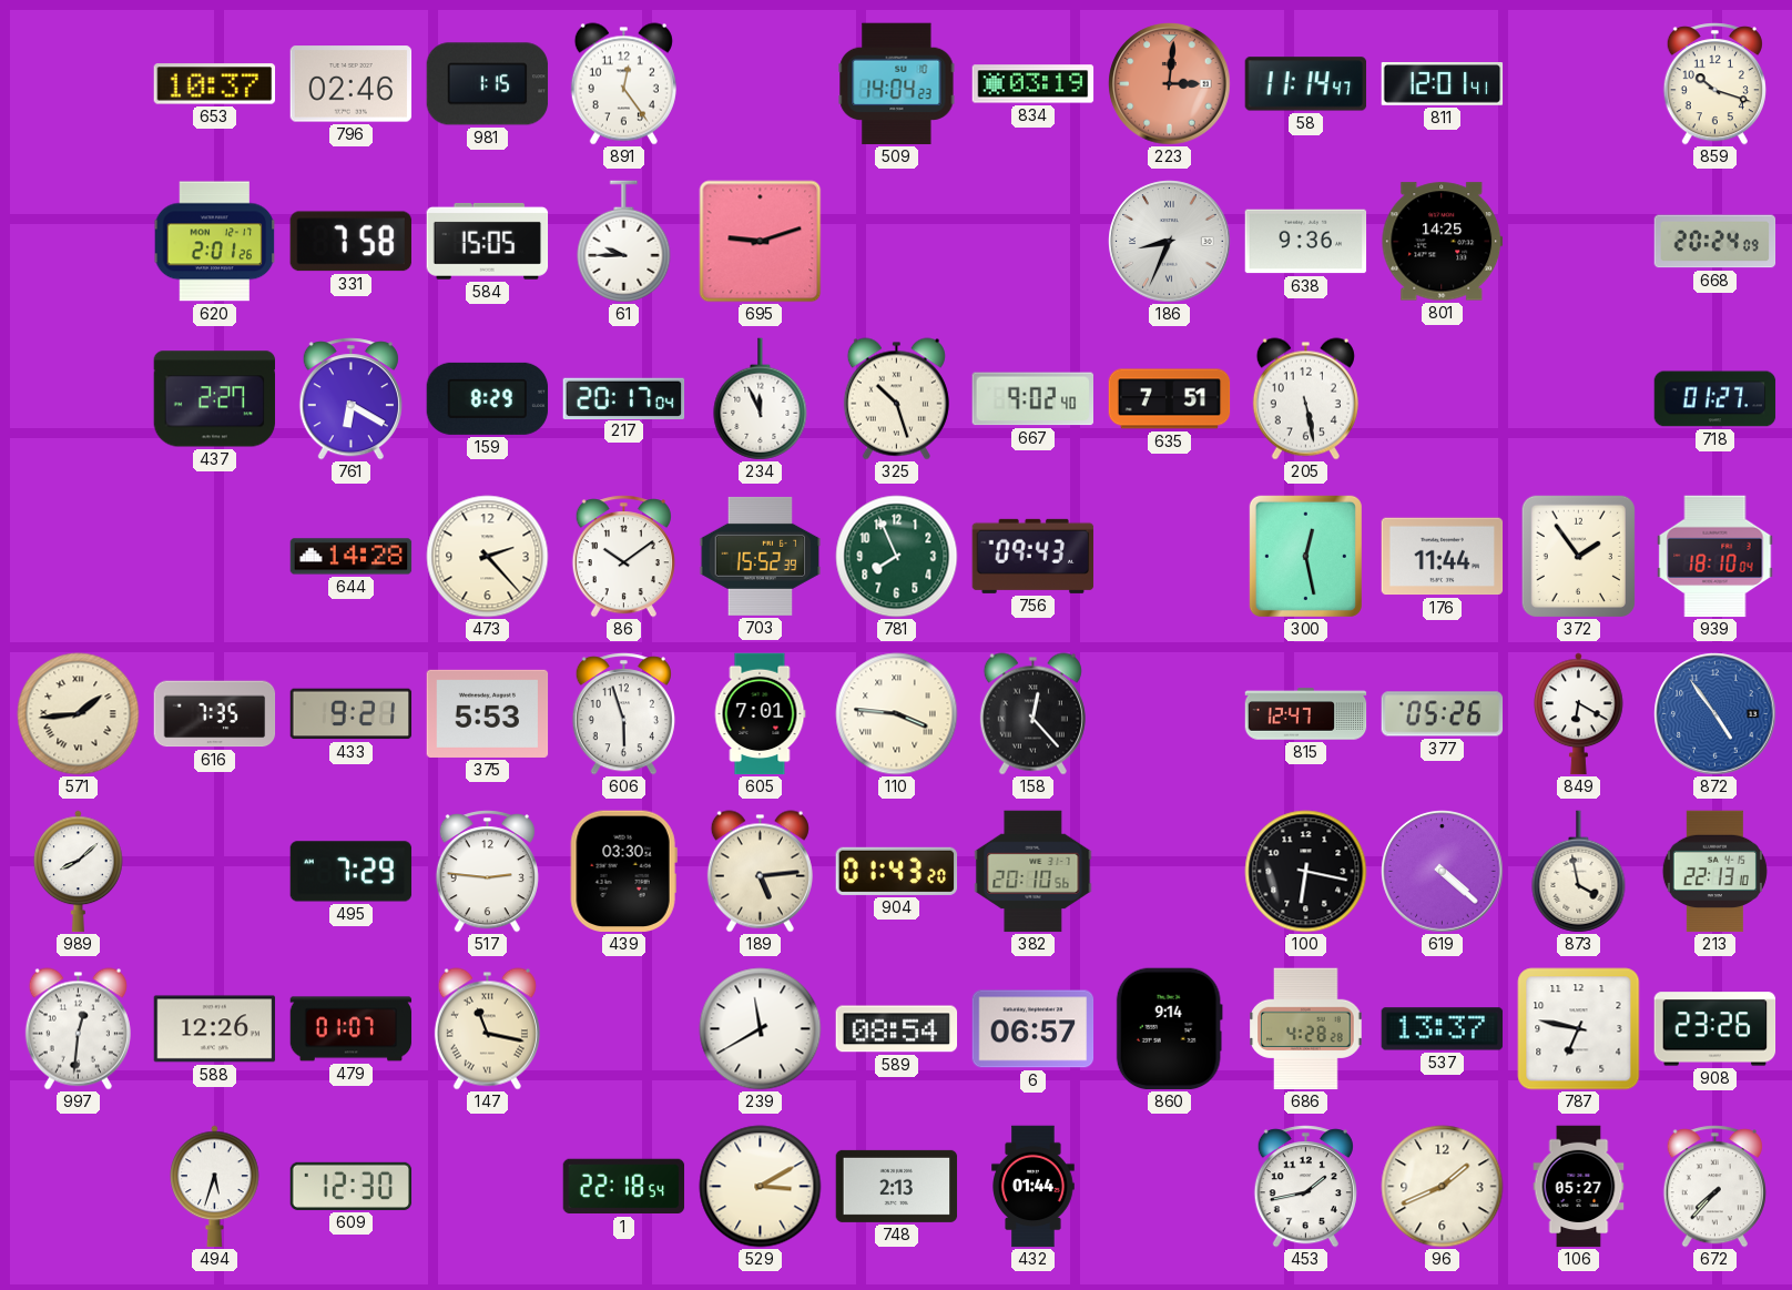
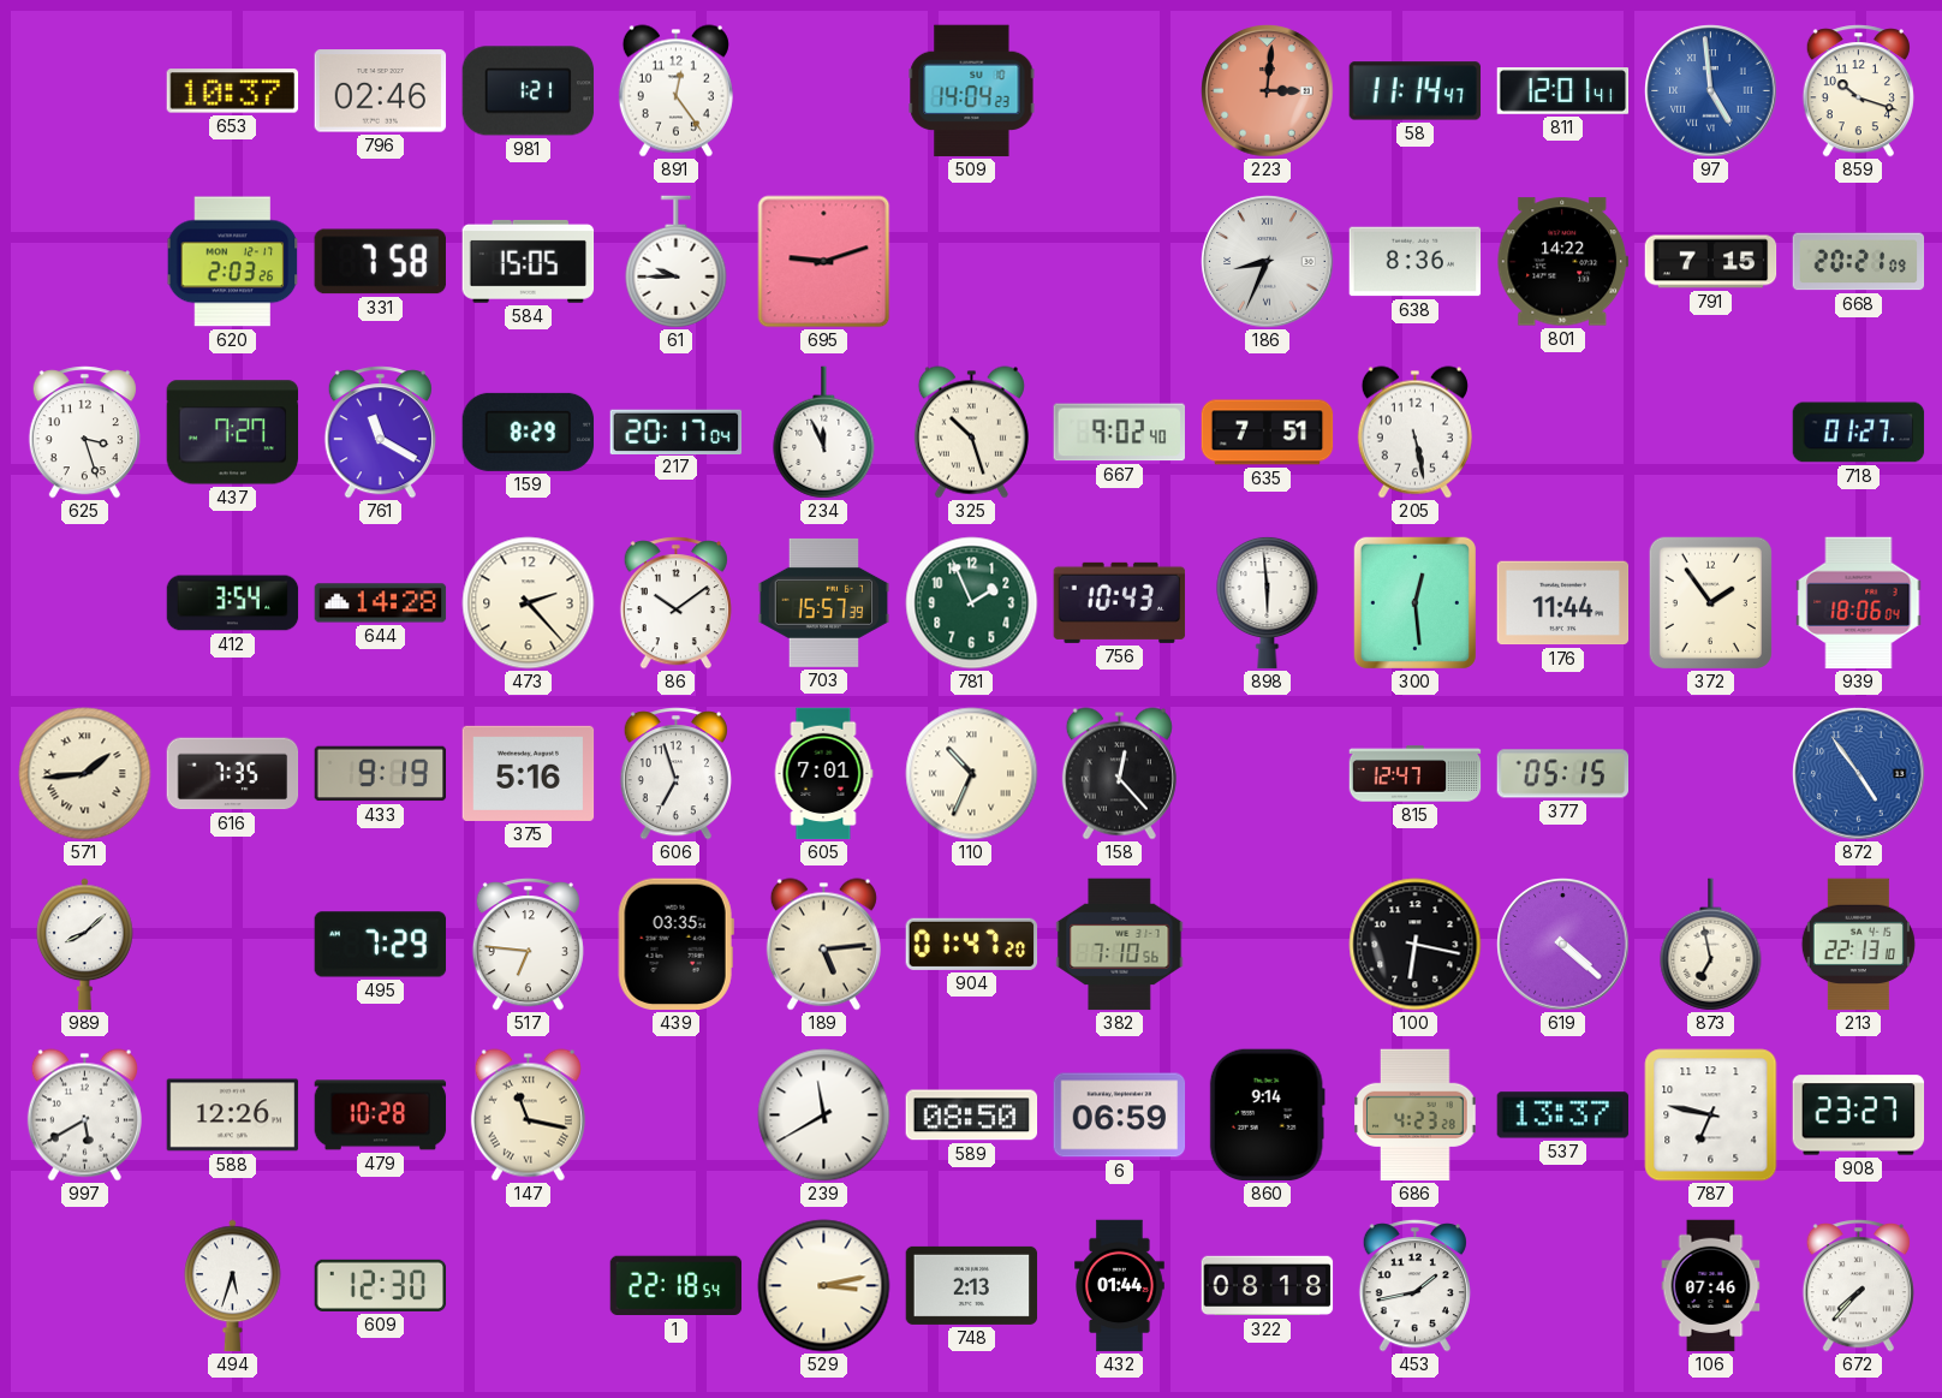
981: 1:15 -> 1:21 (529, 91)
834: 03:19 -> none (1034, 84)
97: none -> 4:59 (1711, 91)
620: 2:01 -> 2:03 (233, 262)
638: 9:36 -> 8:36 (1416, 262)
801: 14:25 -> 14:22 (1563, 262)
791: none -> 7:15 (1711, 262)
668: 20:24 -> 20:21 (1859, 262)
625: none -> 3:27 (84, 433)
437: 2:27 -> 7:27 (233, 433)
761: 6:20 -> 11:20 (380, 433)
412: none -> 3:54 (233, 603)
703: 15:52 -> 15:57 (824, 602)
781: 7:56 -> 1:56 (972, 603)
756: 09:43 -> 10:43 (1120, 602)
898: none -> 5:59 (1268, 602)
300: 12:28 -> 12:29 (1414, 602)
939: 18:10 -> 18:06 (1859, 603)
433: 9:21 -> 9:19 (381, 774)
375: 5:53 -> 5:16 (529, 773)
606: 5:57 -> 6:57 (675, 774)
110: 3:46 -> 10:34 (972, 774)
377: 05:26 -> 05:15 (1563, 774)
849: 6:20 -> none (1579, 714)
517: 2:46 -> 6:46 (528, 945)
439: 03:30 -> 03:35 (675, 945)
904: 01:43 -> 01:47 (972, 944)
382: 20:10 -> 7:10 (1120, 945)
873: 3:58 -> 6:58 (1711, 945)
997: 12:31 -> 5:40 (84, 1116)
479: 01:07 -> 10:28 (381, 1116)
589: 08:54 -> 08:50 (972, 1116)
6: 06:57 -> 06:59 (1120, 1116)
686: 4:28 -> 4:23 (1416, 1116)
908: 23:26 -> 23:27 (1859, 1116)
529: 3:10 -> 3:13 (824, 1286)
322: none -> 08:18 (1268, 1286)
96: 1:41 -> none (1443, 1187)
106: 05:27 -> 07:46 (1711, 1286)
